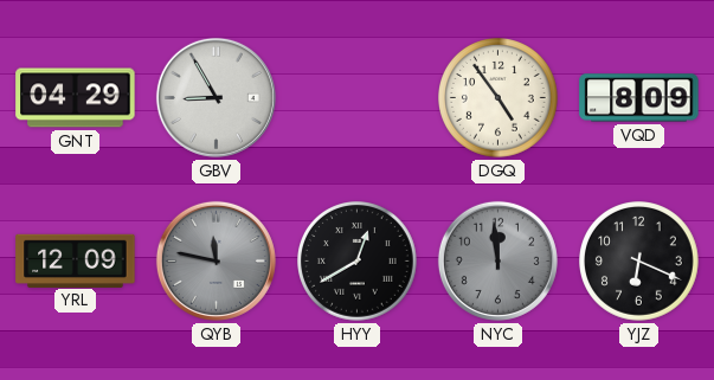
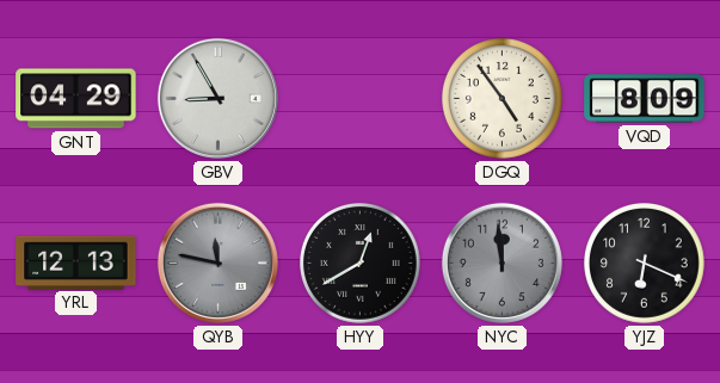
YRL: 12:09 -> 12:13 (76, 262)
